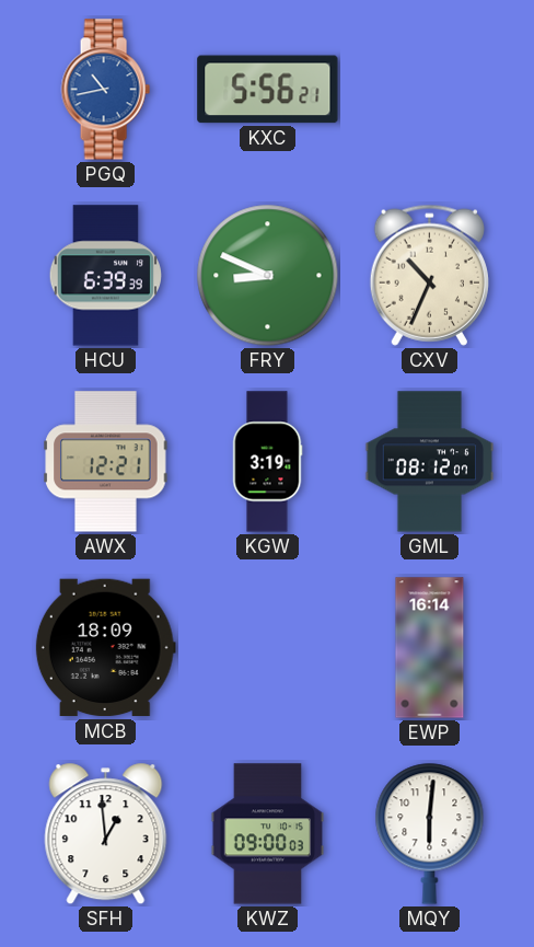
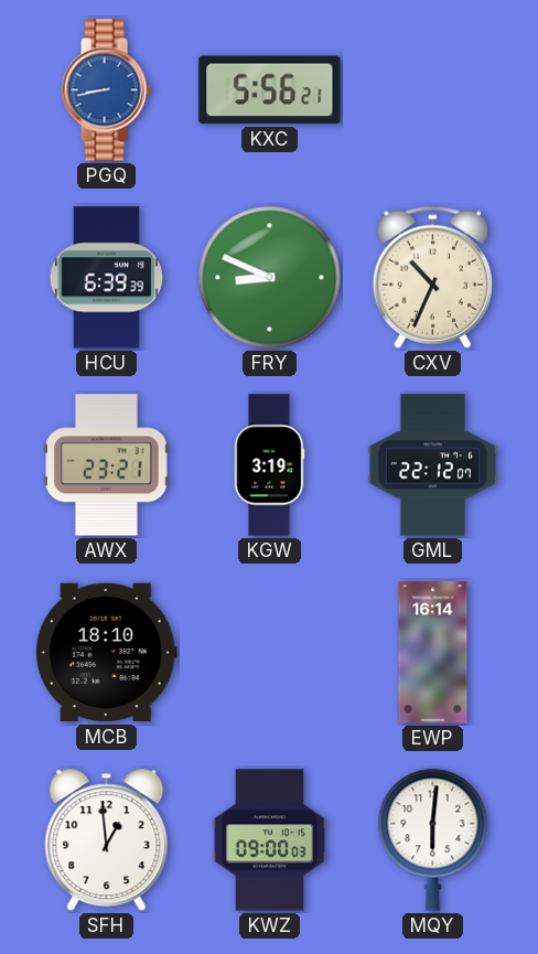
PGQ: 10:43 -> 8:43 (106, 90)
AWX: 12:21 -> 23:21 (107, 465)
GML: 08:12 -> 22:12 (433, 465)
MCB: 18:09 -> 18:10 (106, 653)
